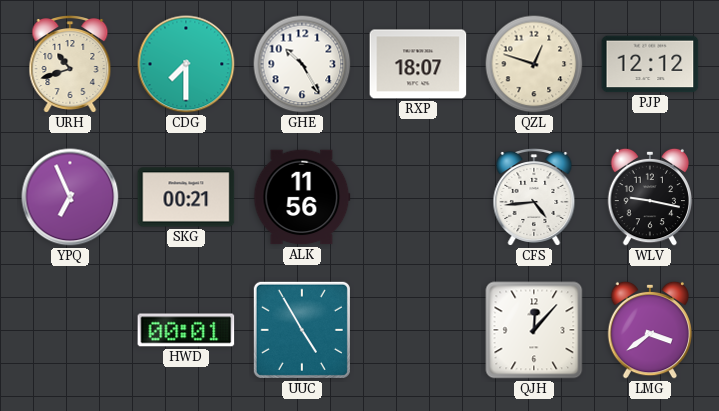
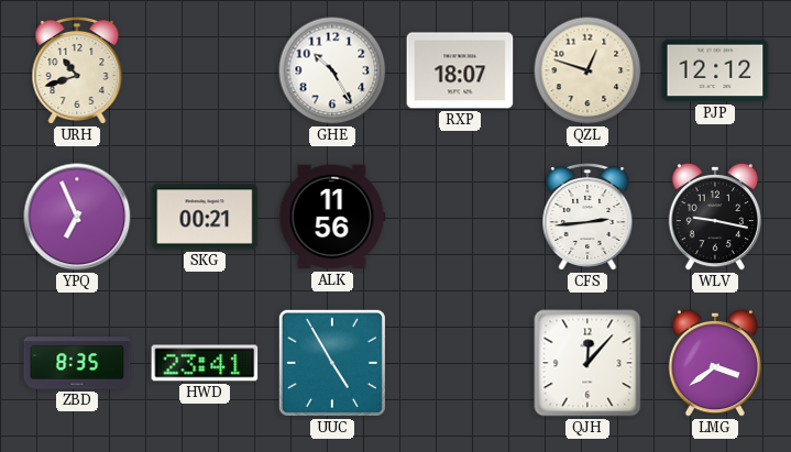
CDG: 7:30 -> none (186, 64)
CFS: 4:44 -> 2:44 (587, 218)
ZBD: none -> 8:35 (77, 363)
HWD: 00:01 -> 23:41 (205, 363)
